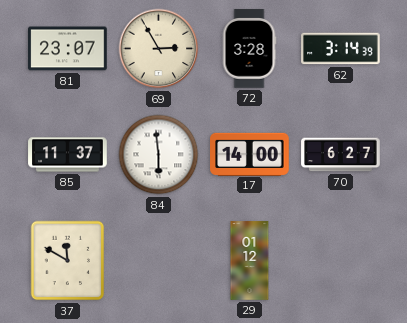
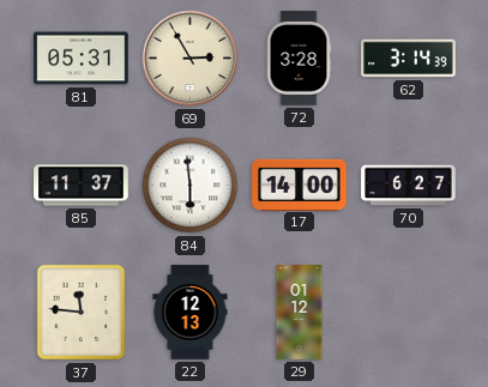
81: 23:07 -> 05:31 (82, 59)
37: 11:50 -> 11:46 (82, 313)
22: none -> 12:13 (191, 313)
